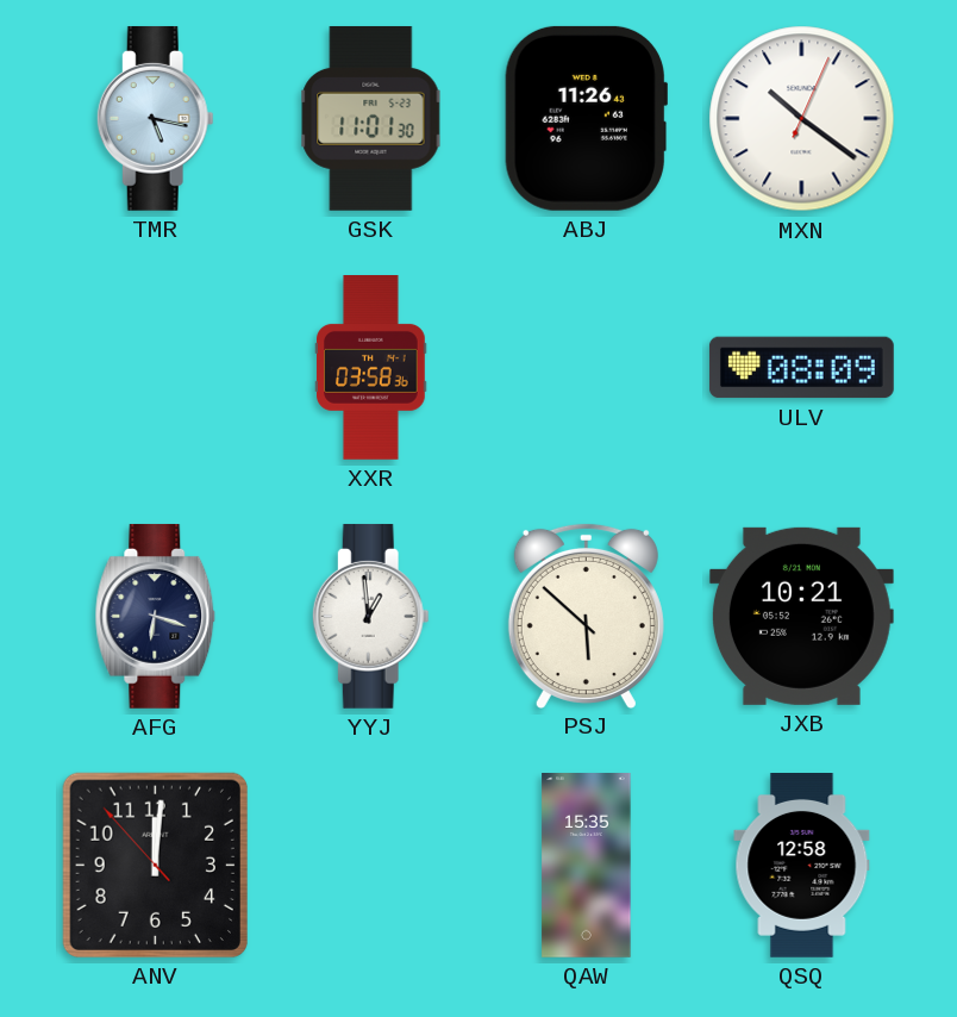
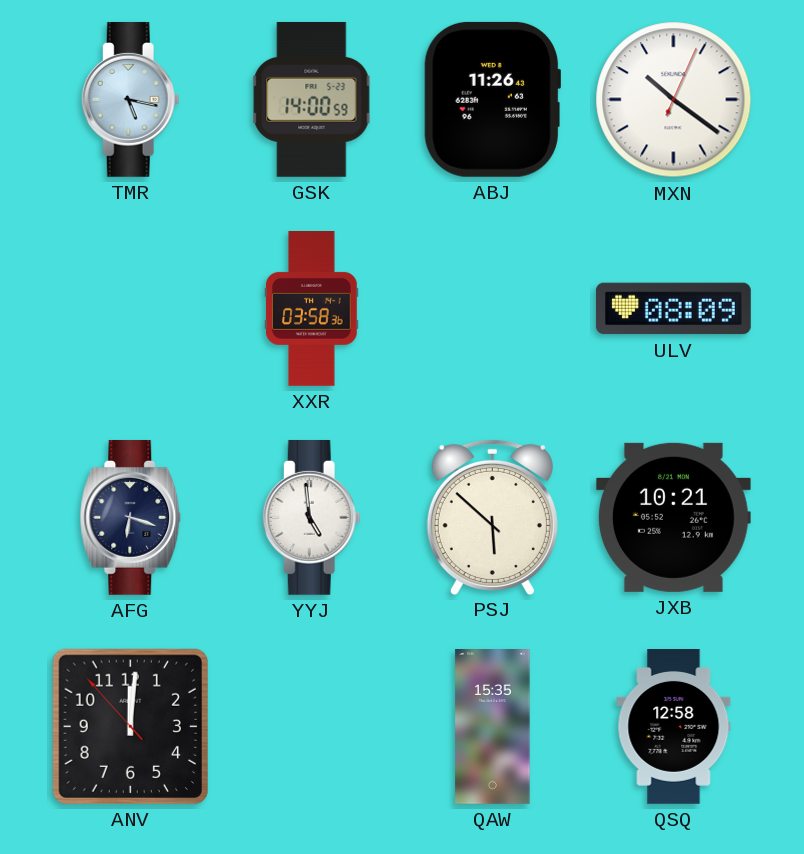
GSK: 11:01 -> 14:00 (312, 99)
YYJ: 12:59 -> 4:59 (311, 517)
